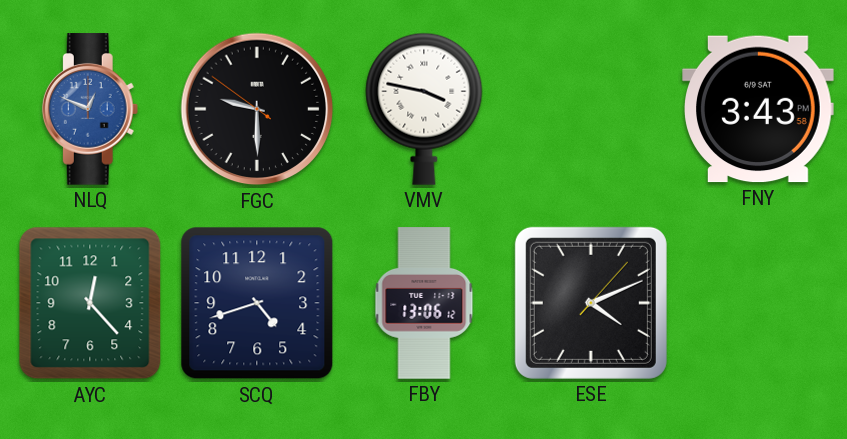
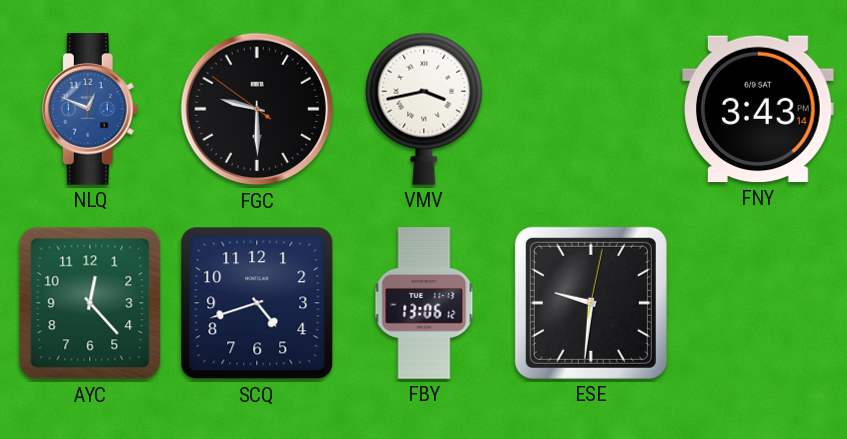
VMV: 3:47 -> 3:43 (424, 109)
FNY: 3:43:58 -> 3:43:14 (758, 109)
ESE: 4:11 -> 9:31 (591, 303)
